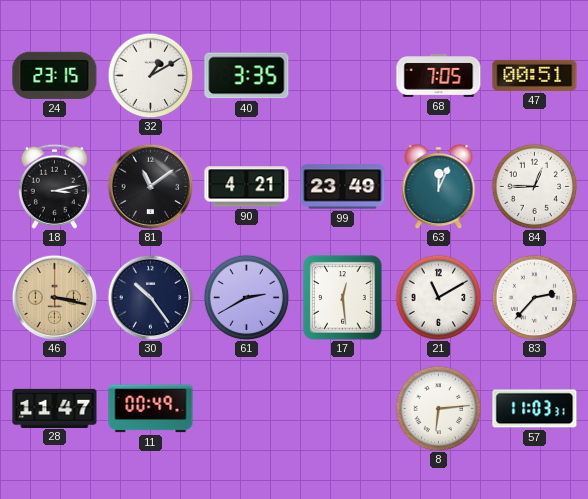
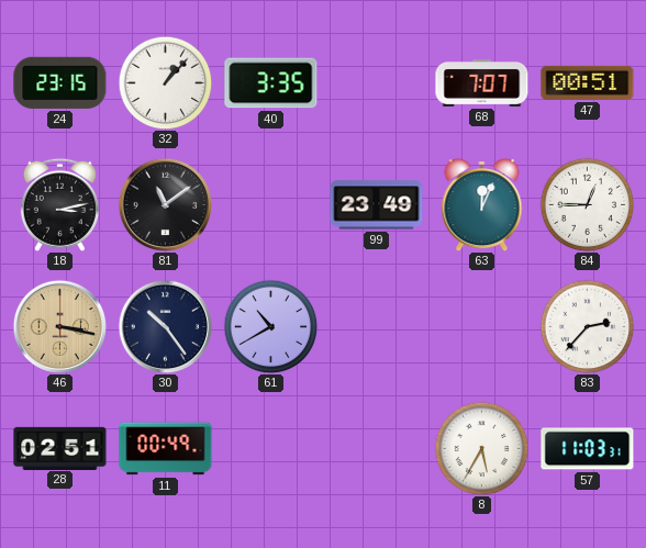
32: 1:10 -> 1:07 (165, 82)
68: 7:05 -> 7:07 (482, 83)
90: 4:21 -> none (247, 187)
61: 2:40 -> 10:40 (270, 326)
17: 12:29 -> none (343, 298)
21: 11:10 -> none (438, 297)
28: 11:47 -> 02:51 (60, 448)
8: 6:14 -> 5:35 (481, 448)
